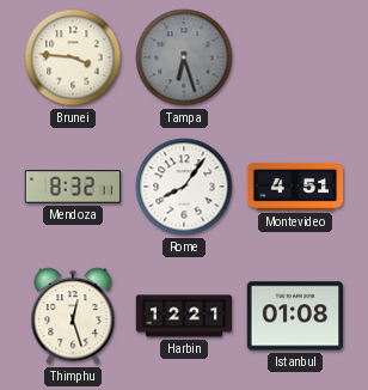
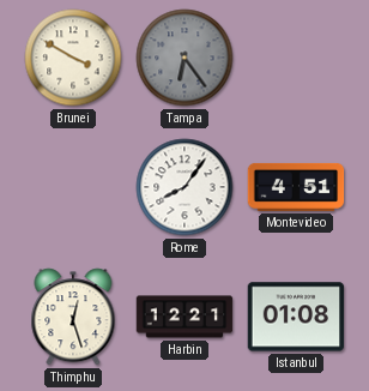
Brunei: 3:46 -> 3:50 (73, 58)
Tampa: 6:27 -> 6:24 (184, 58)
Mendoza: 8:32 -> none (73, 187)
